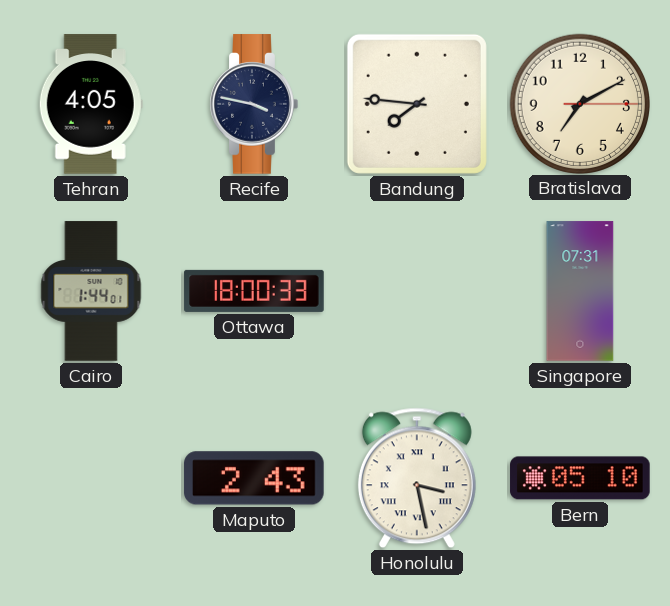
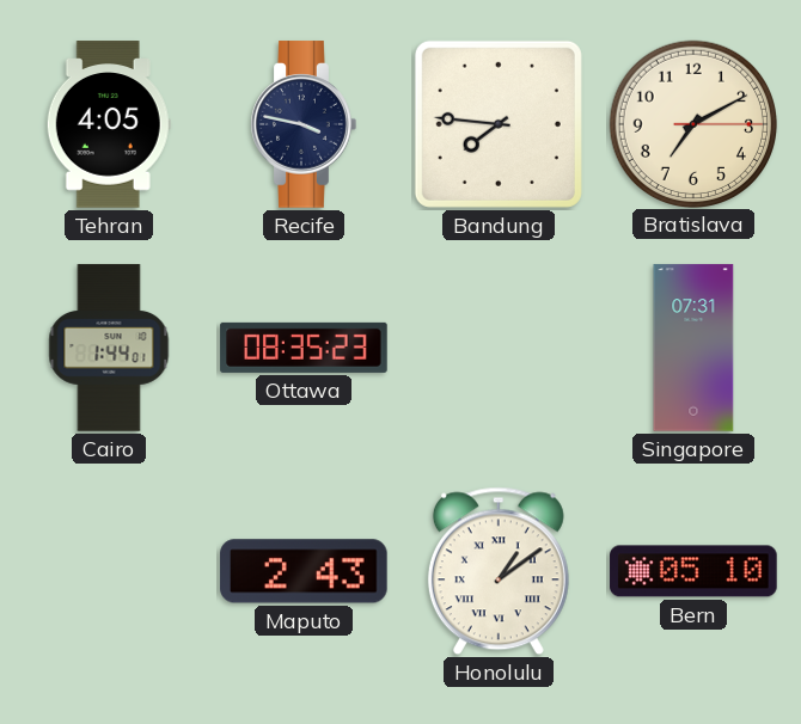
Ottawa: 18:00 -> 08:35 (304, 348)
Honolulu: 3:28 -> 1:09 (499, 571)
